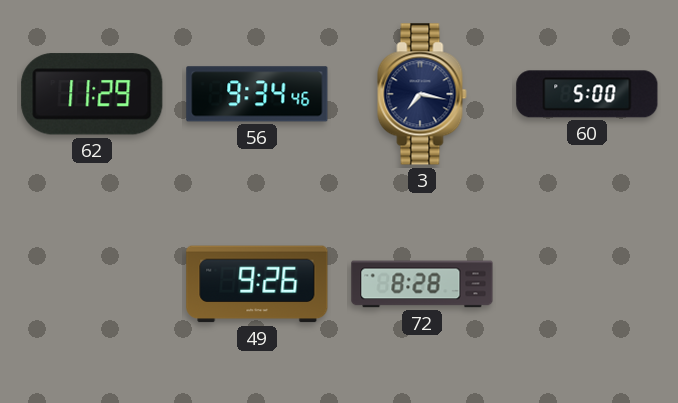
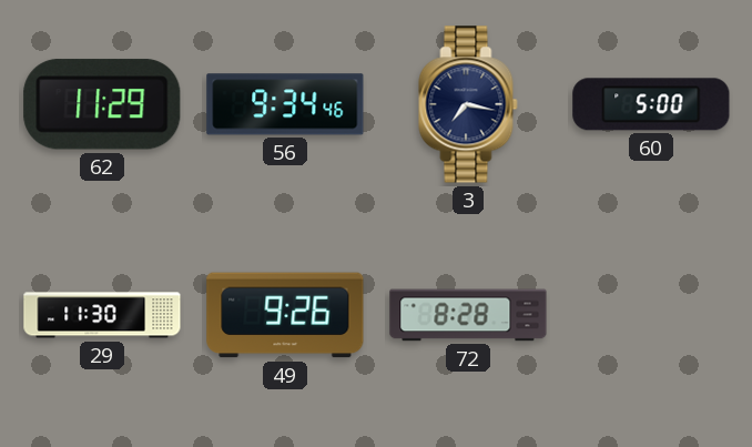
29: none -> 11:30 (102, 315)
